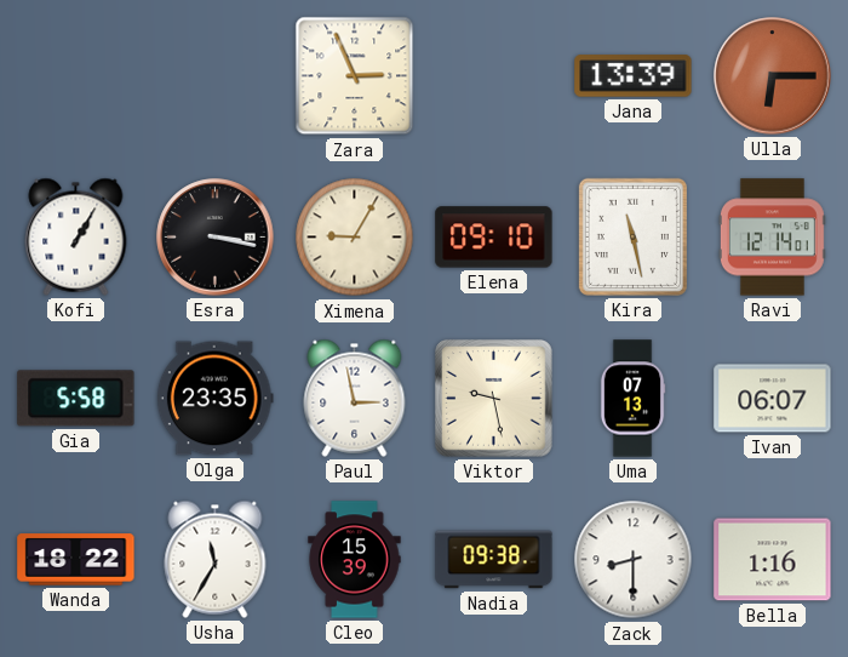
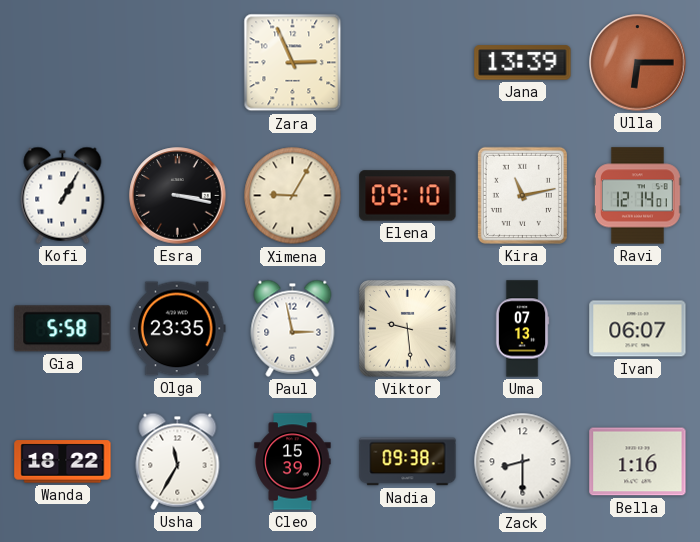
Kira: 11:28 -> 11:13 (522, 195)
Viktor: 9:28 -> 9:29 (408, 329)
